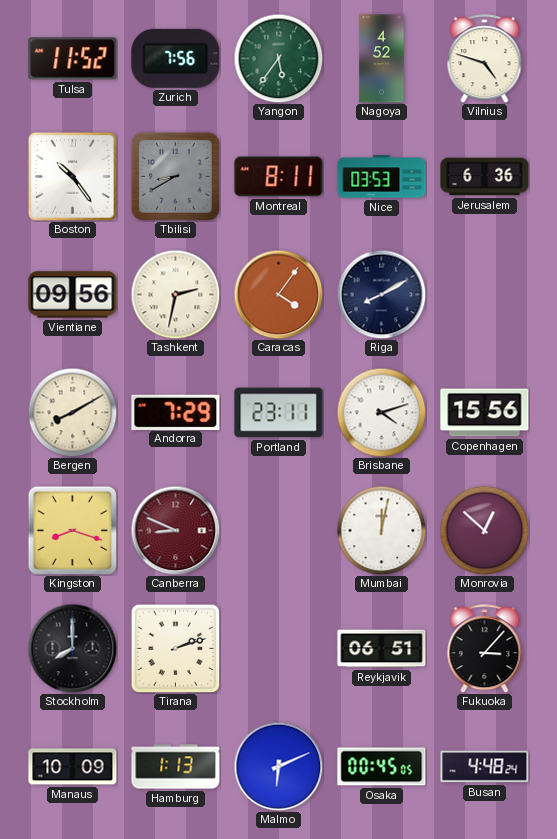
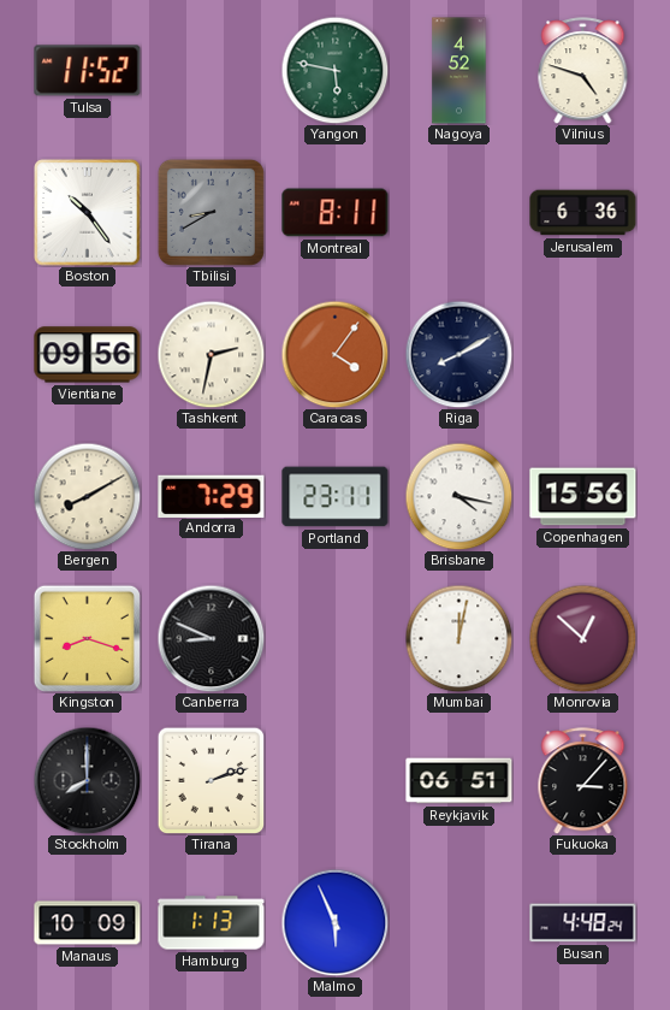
Zurich: 7:56 -> none (176, 58)
Yangon: 5:36 -> 5:47 (334, 70)
Nice: 03:53 -> none (382, 177)
Brisbane: 4:12 -> 4:17 (458, 496)
Canberra dial: burgundy -> black (211, 638)
Malmo: 6:11 -> 5:56 (334, 922)
Osaka: 00:45 -> none (382, 767)
